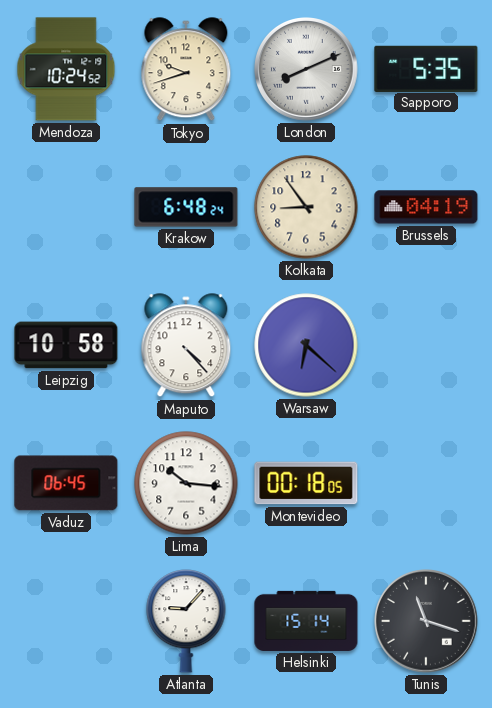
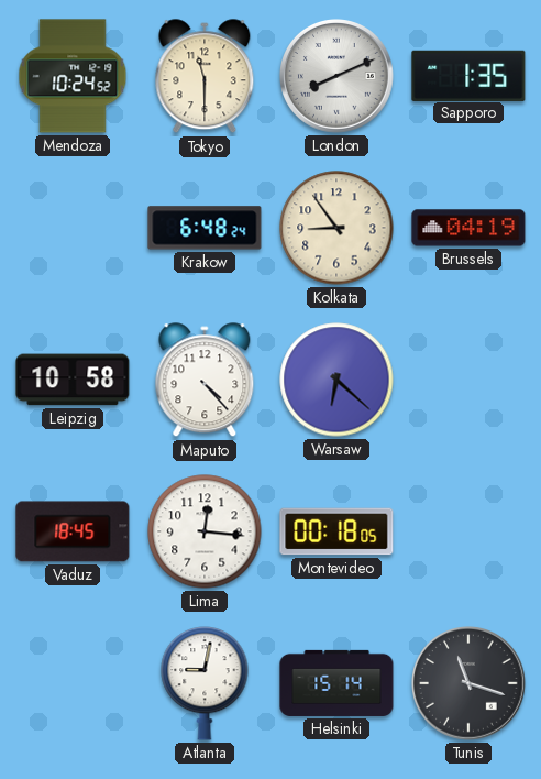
Tokyo: 9:42 -> 11:30 (205, 77)
Sapporo: 5:35 -> 1:35 (468, 75)
Vaduz: 06:45 -> 18:45 (73, 531)
Lima: 10:16 -> 12:16 (205, 531)
Atlanta: 9:07 -> 9:02 (205, 684)
